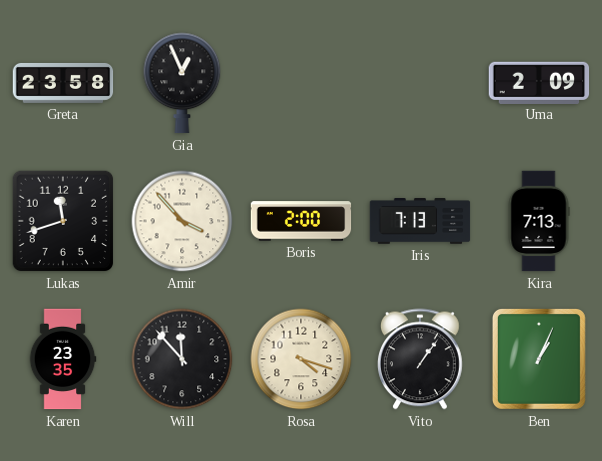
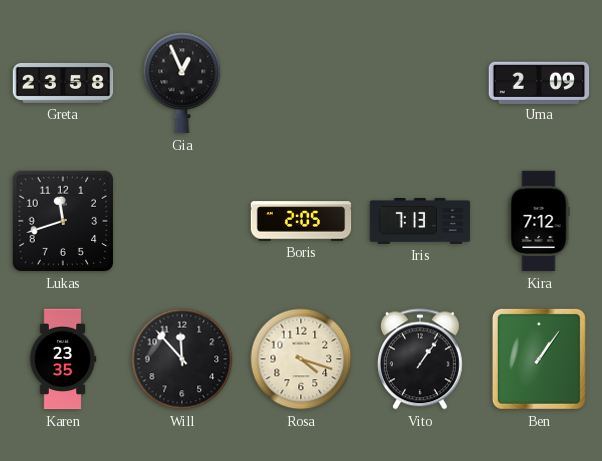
Amir: 3:53 -> none (182, 221)
Boris: 2:00 -> 2:05 (301, 221)
Kira: 7:13 -> 7:12 (539, 221)
Ben: 1:04 -> 1:06 (539, 359)
